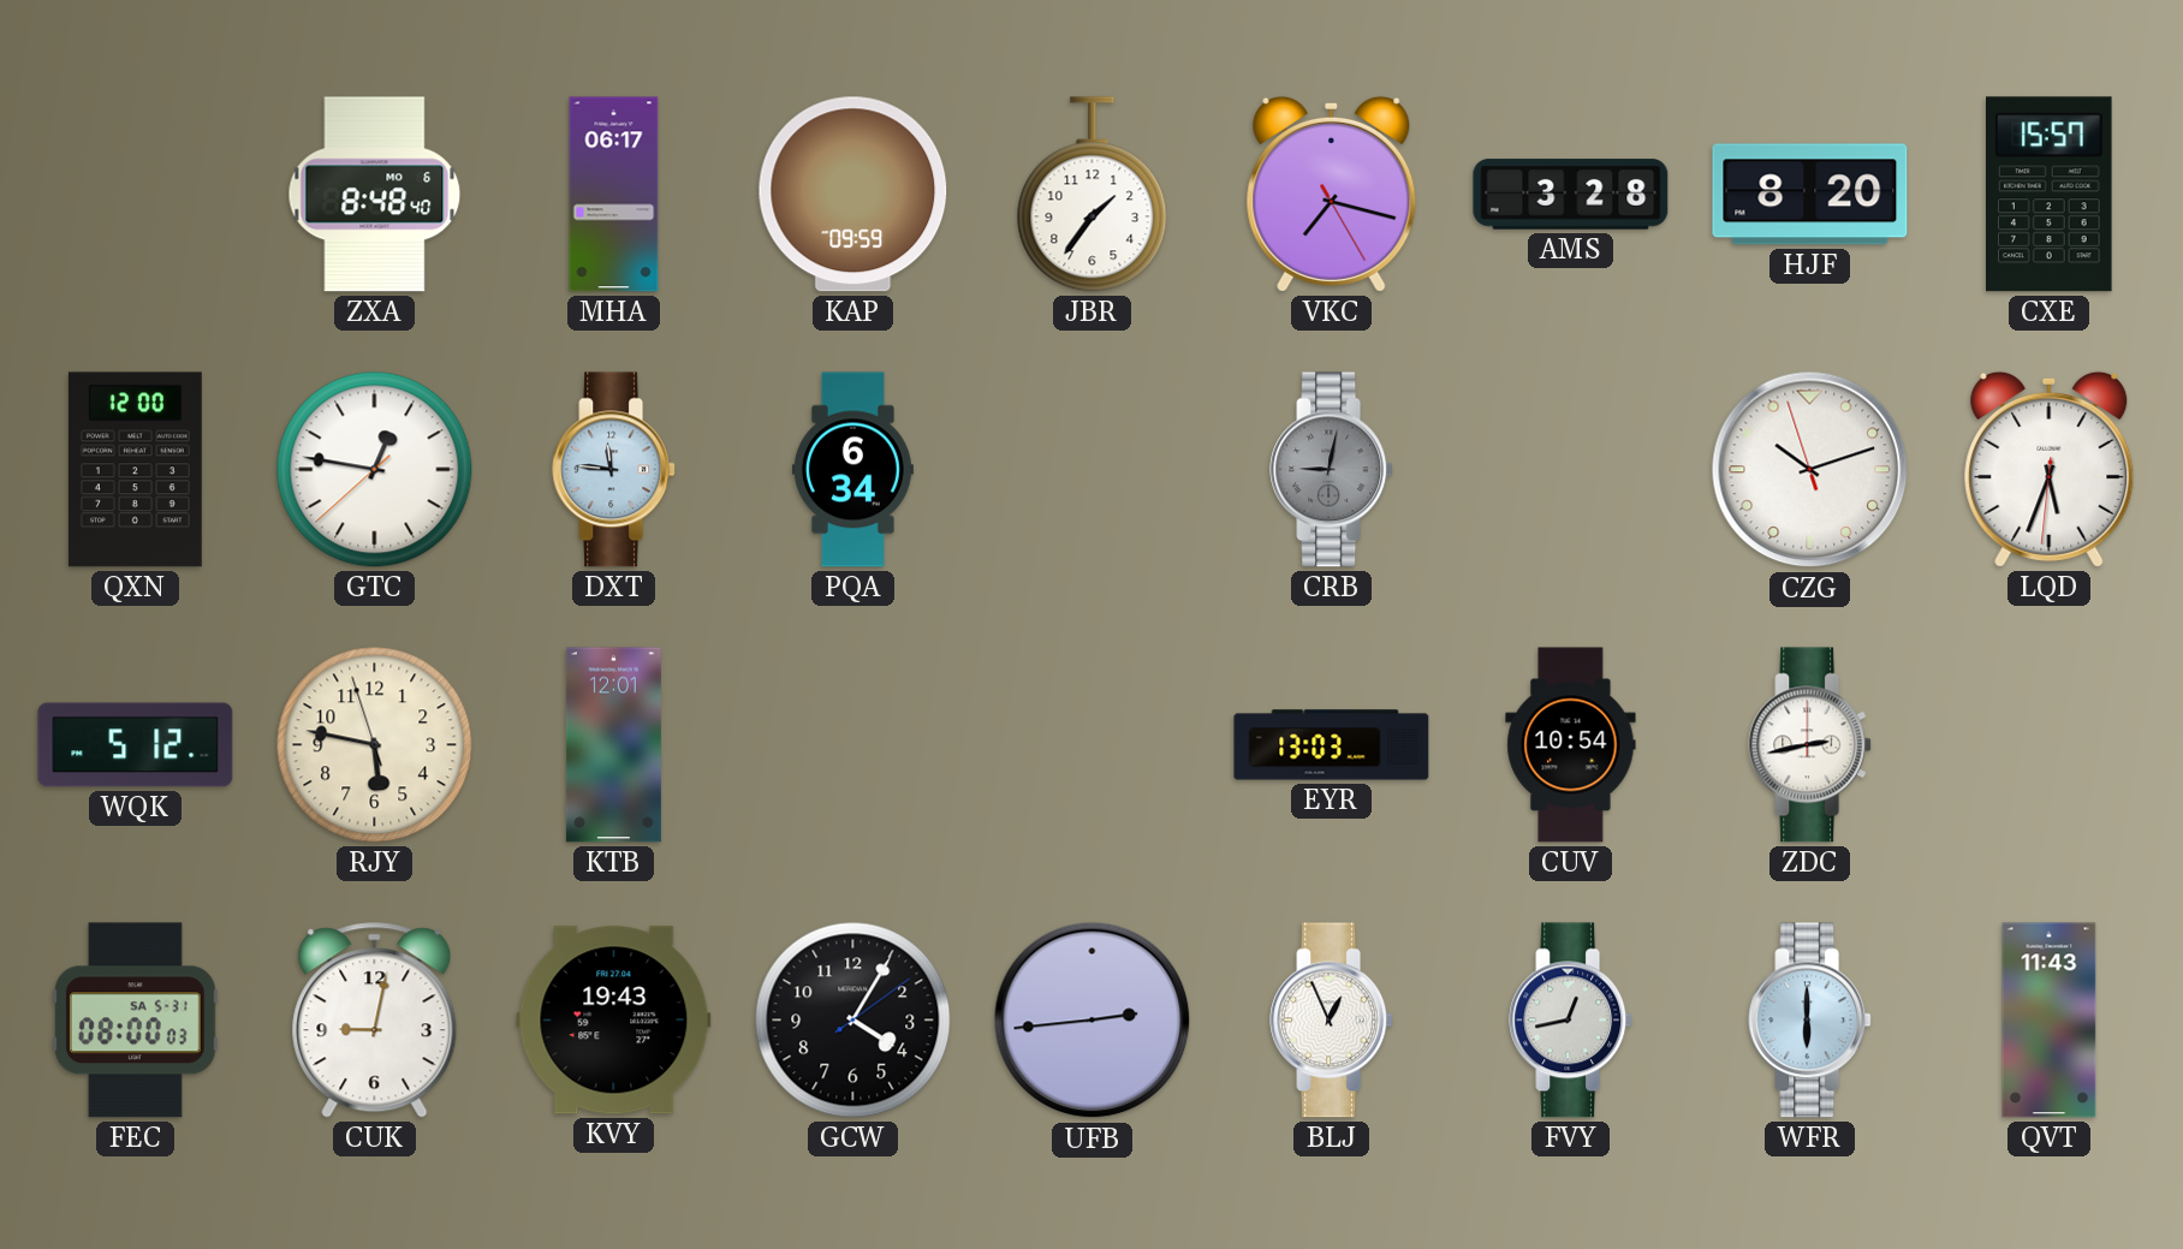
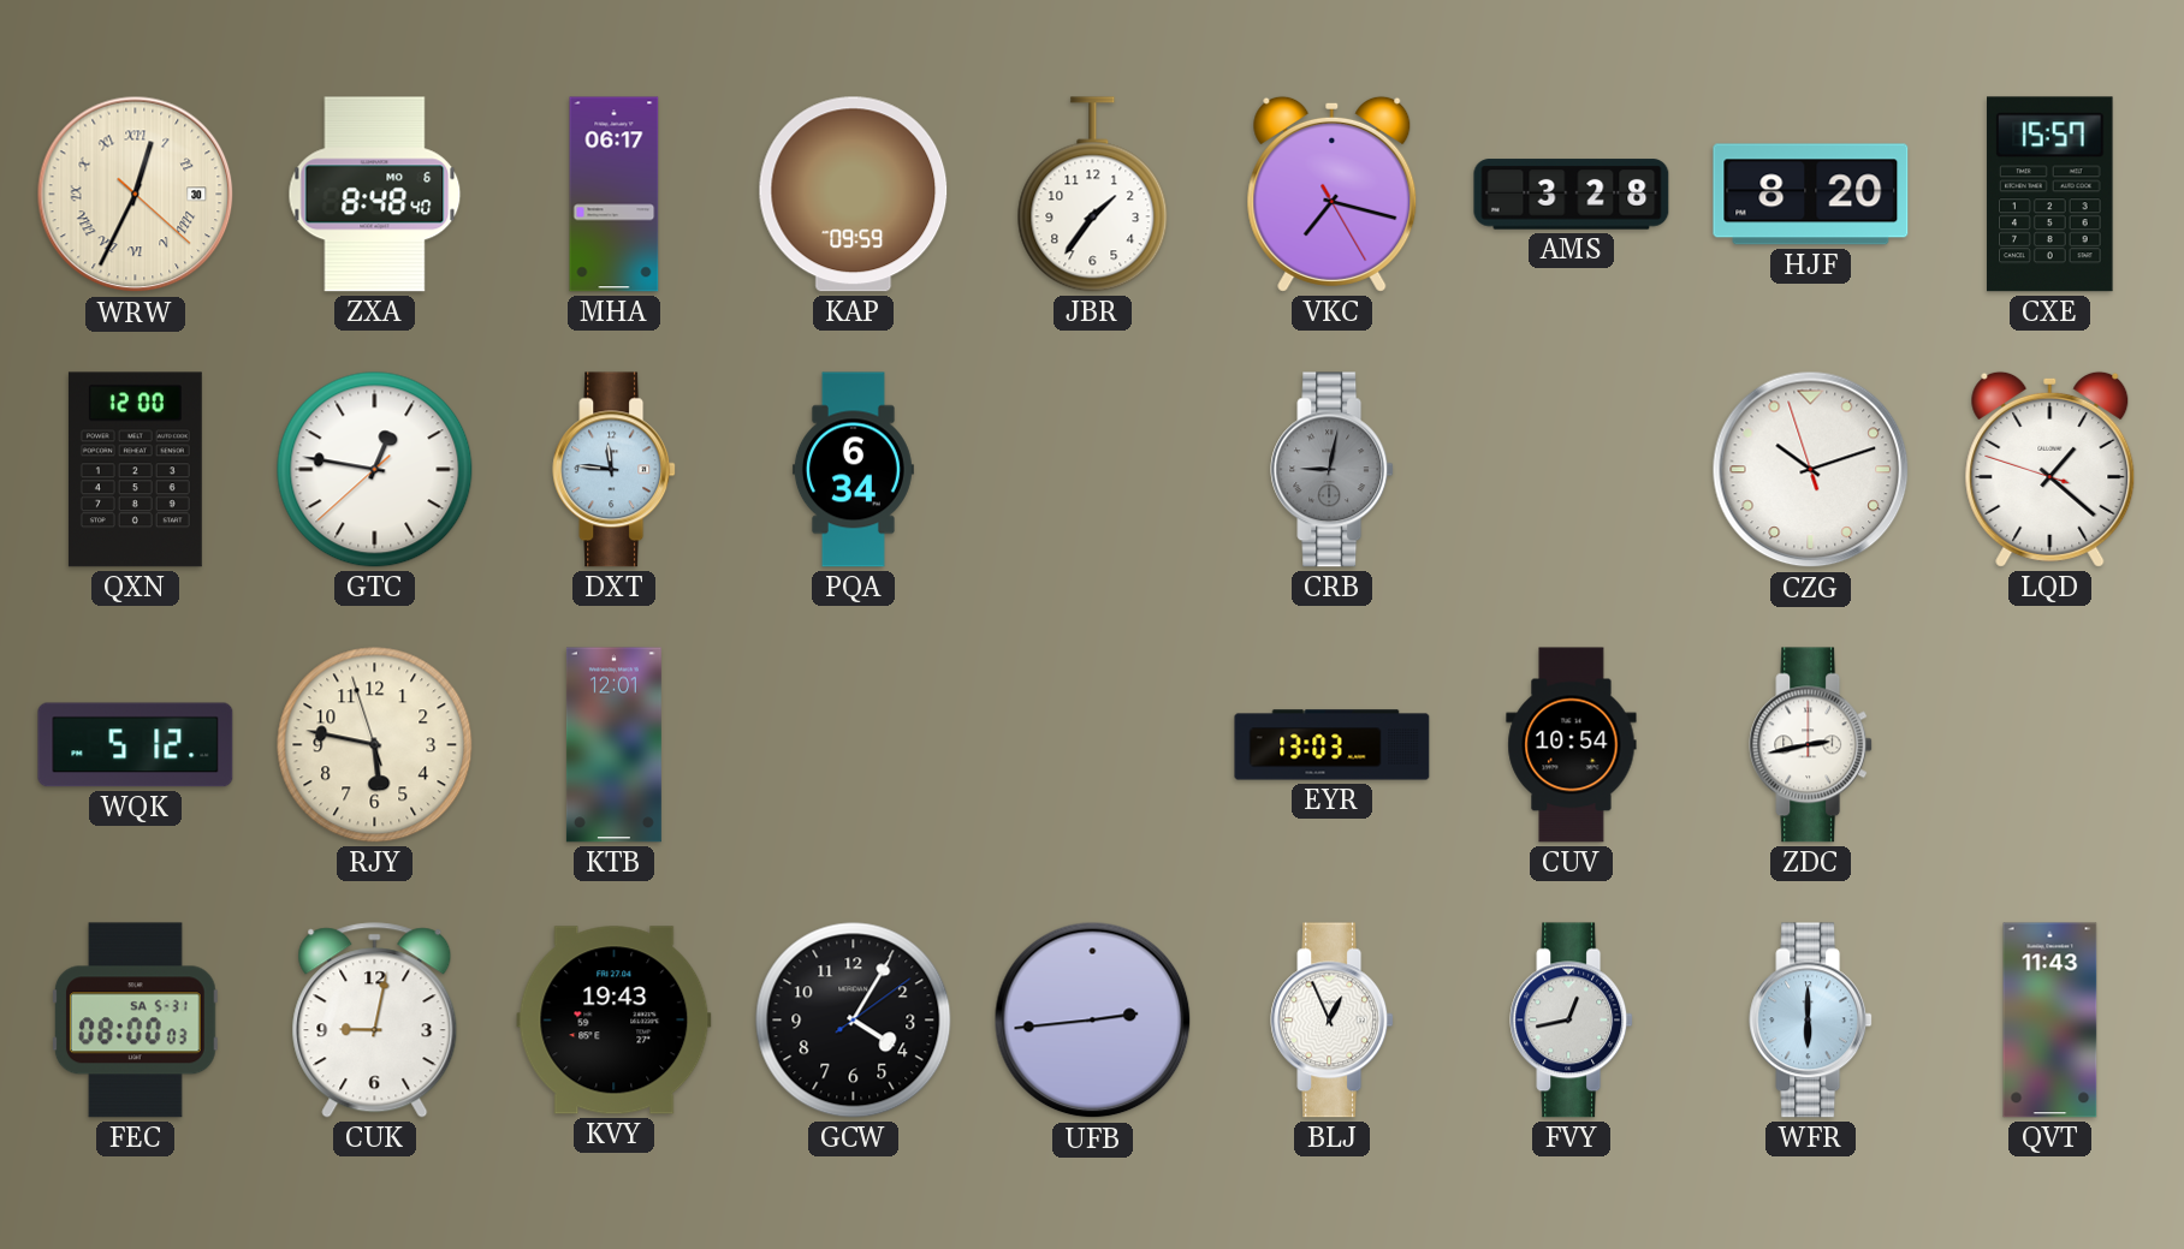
WRW: none -> 12:34 (136, 195)
LQD: 5:33 -> 1:21 (2051, 469)
